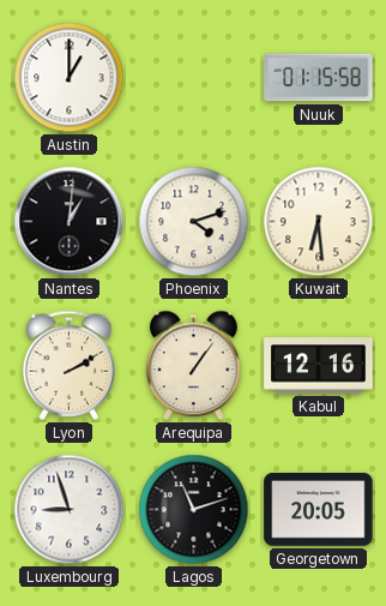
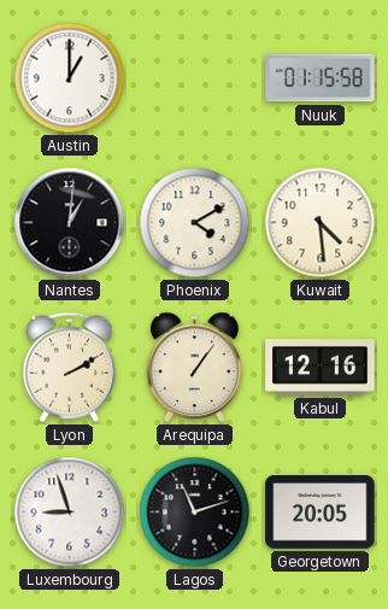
Phoenix: 4:12 -> 4:10 (195, 223)
Kuwait: 6:29 -> 4:29 (321, 223)
